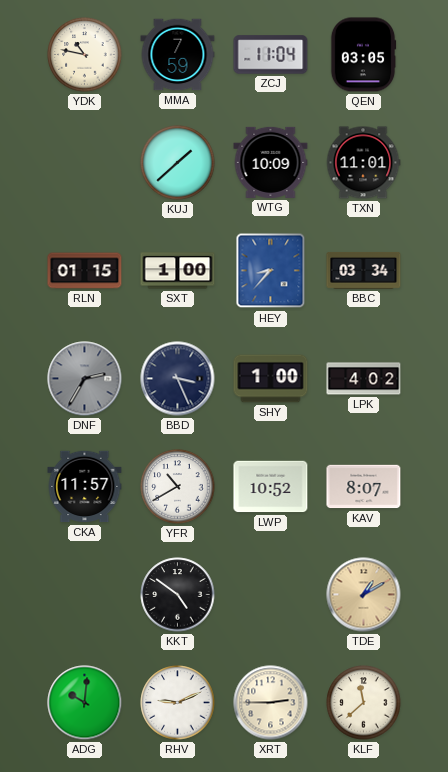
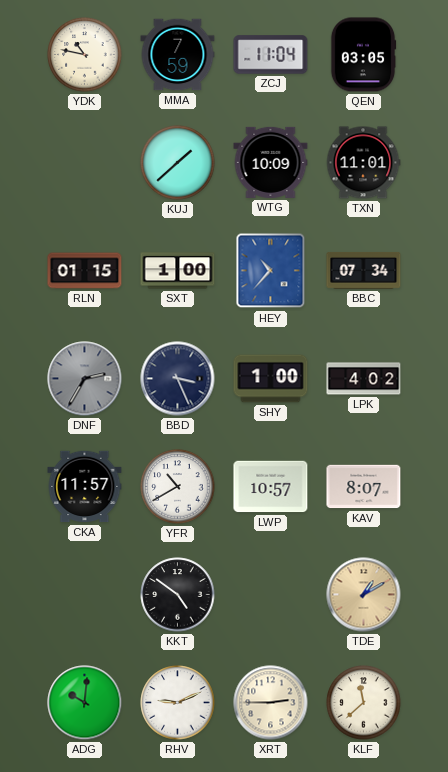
HEY: 8:37 -> 10:37 (271, 271)
BBC: 03:34 -> 07:34 (364, 270)
LWP: 10:52 -> 10:57 (271, 487)
